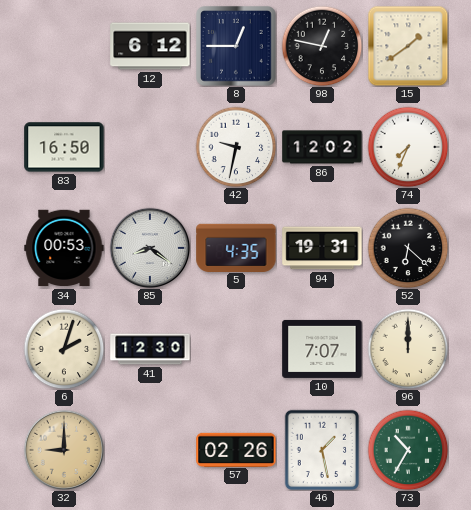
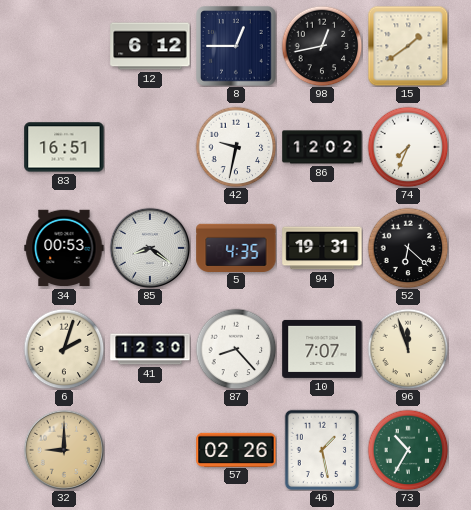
98: 12:47 -> 12:43 (322, 46)
83: 16:50 -> 16:51 (64, 147)
87: none -> 8:23 (236, 349)
96: 12:00 -> 11:57 (408, 349)
